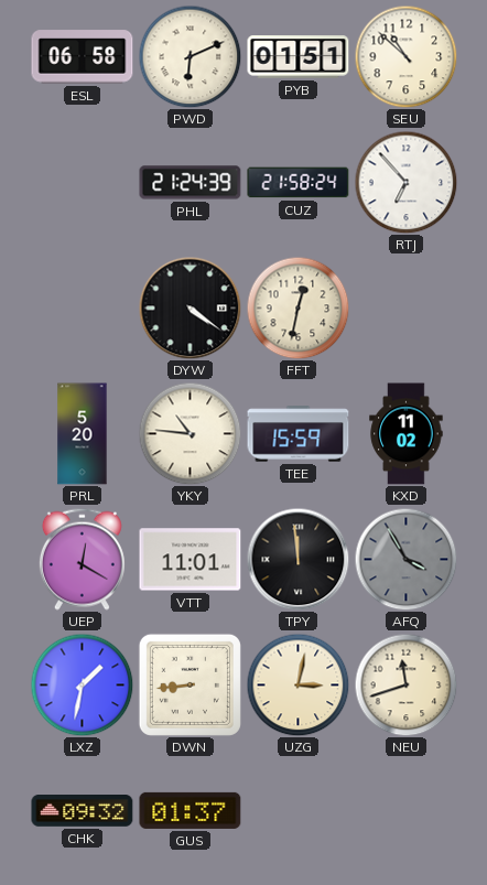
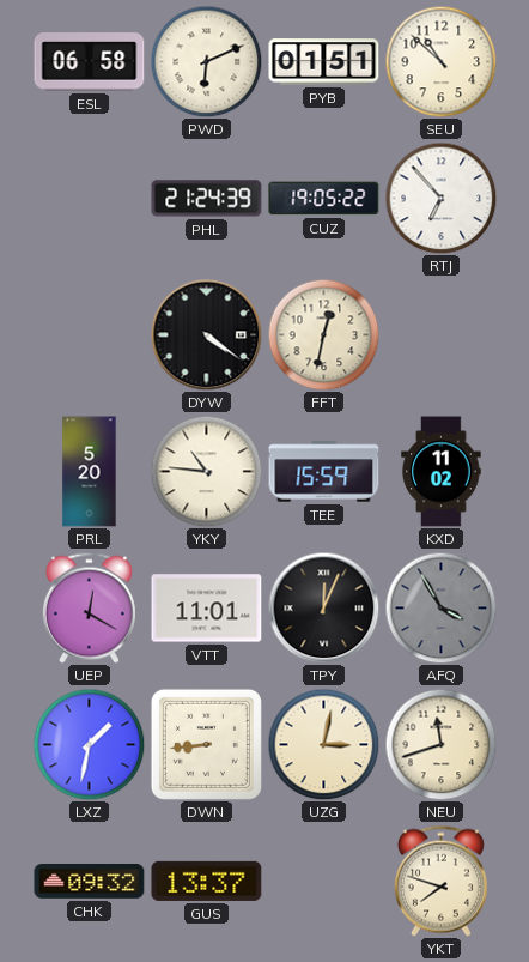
CUZ: 21:58 -> 19:05 (324, 199)
TPY: 11:59 -> 12:04 (323, 607)
GUS: 01:37 -> 13:37 (207, 881)
YKT: none -> 7:48 (440, 881)
